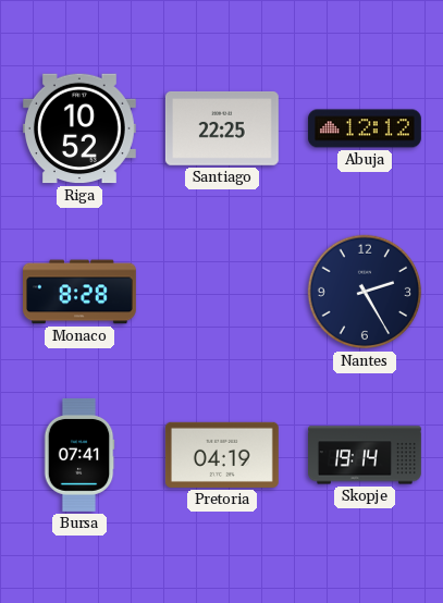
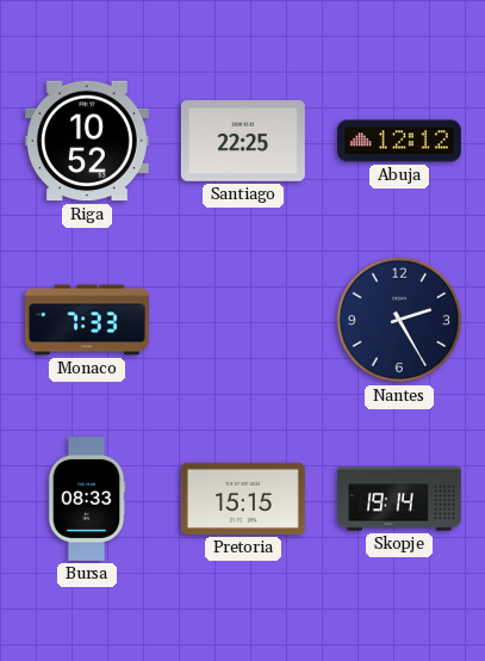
Monaco: 8:28 -> 7:33 (88, 320)
Bursa: 07:41 -> 08:33 (87, 499)
Pretoria: 04:19 -> 15:15 (243, 499)
